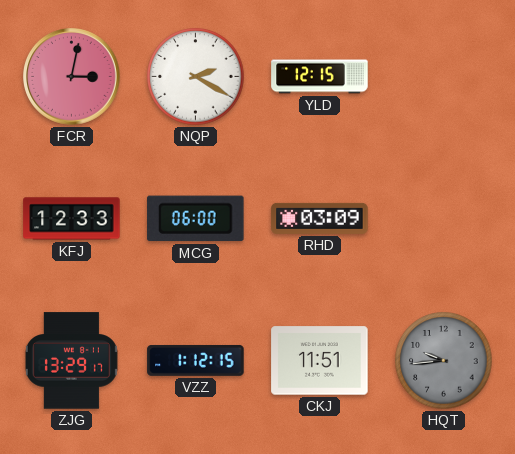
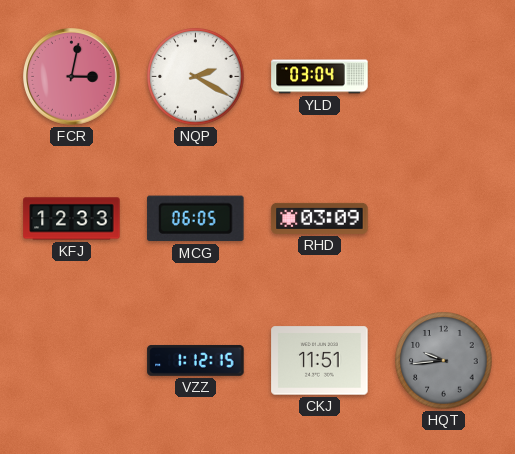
YLD: 12:15 -> 03:04 (320, 77)
MCG: 06:00 -> 06:05 (196, 219)
ZJG: 13:29 -> none (71, 361)
